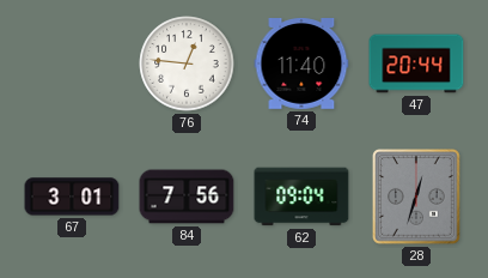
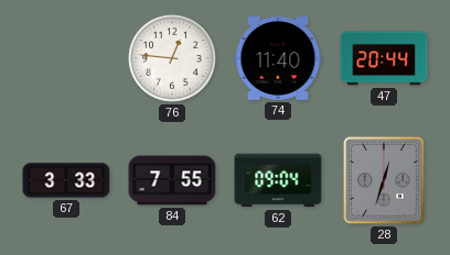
67: 3:01 -> 3:33 (66, 180)
84: 7:56 -> 7:55 (172, 180)
